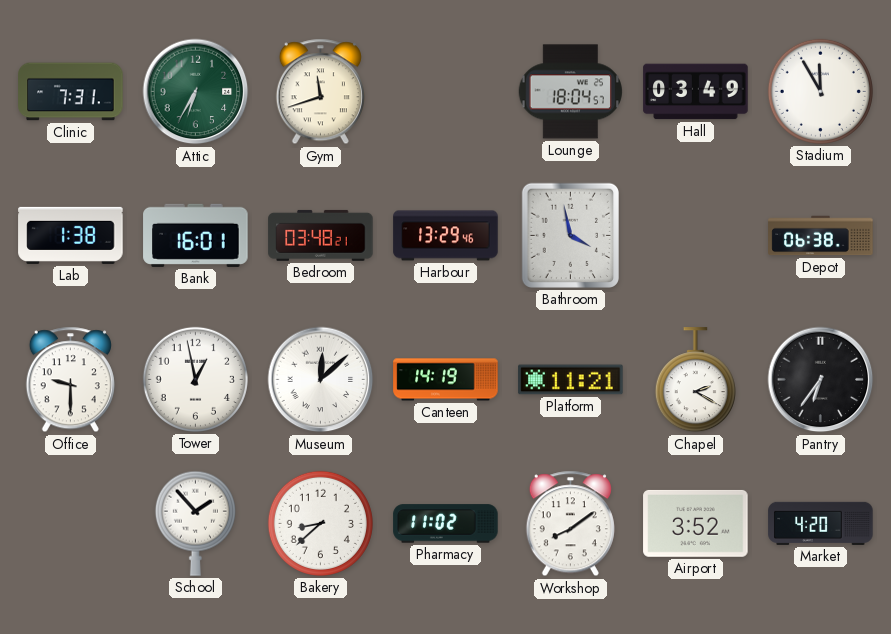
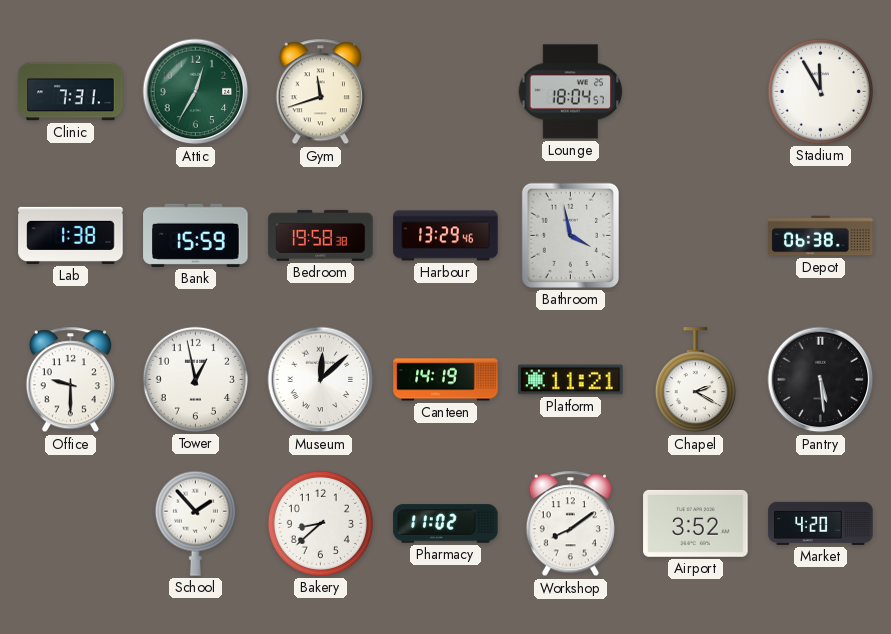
Attic: 6:35 -> 12:35 (196, 92)
Hall: 03:49 -> none (696, 92)
Bank: 16:01 -> 15:59 (196, 235)
Bedroom: 03:48 -> 19:58 (321, 235)
Pantry: 6:36 -> 5:29 (821, 380)
